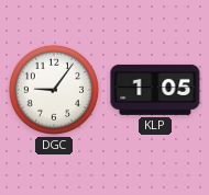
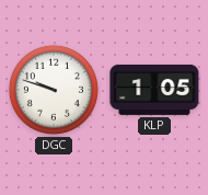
DGC: 9:06 -> 9:48 (54, 90)
